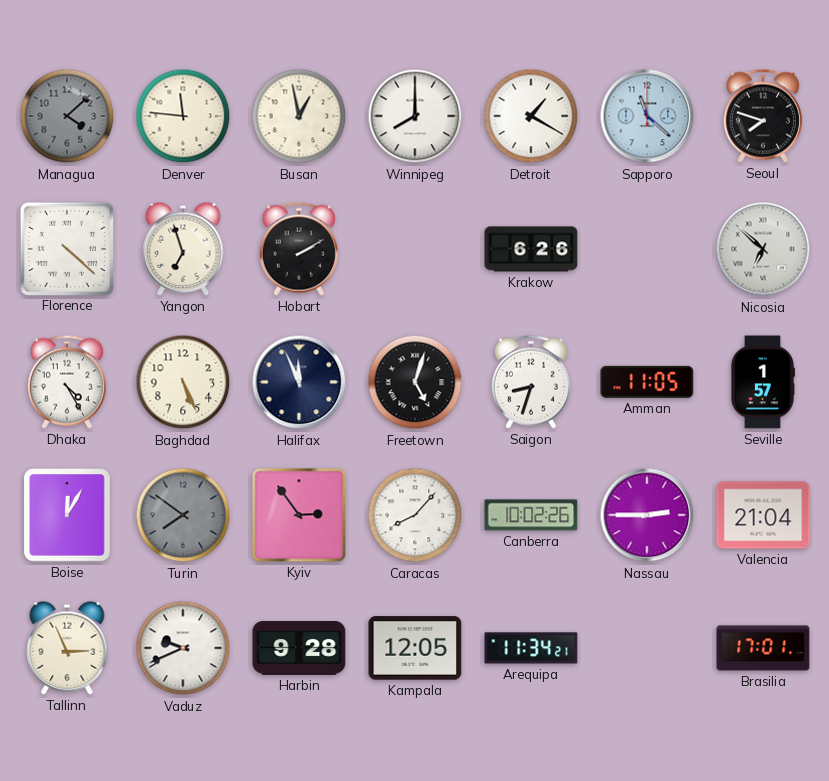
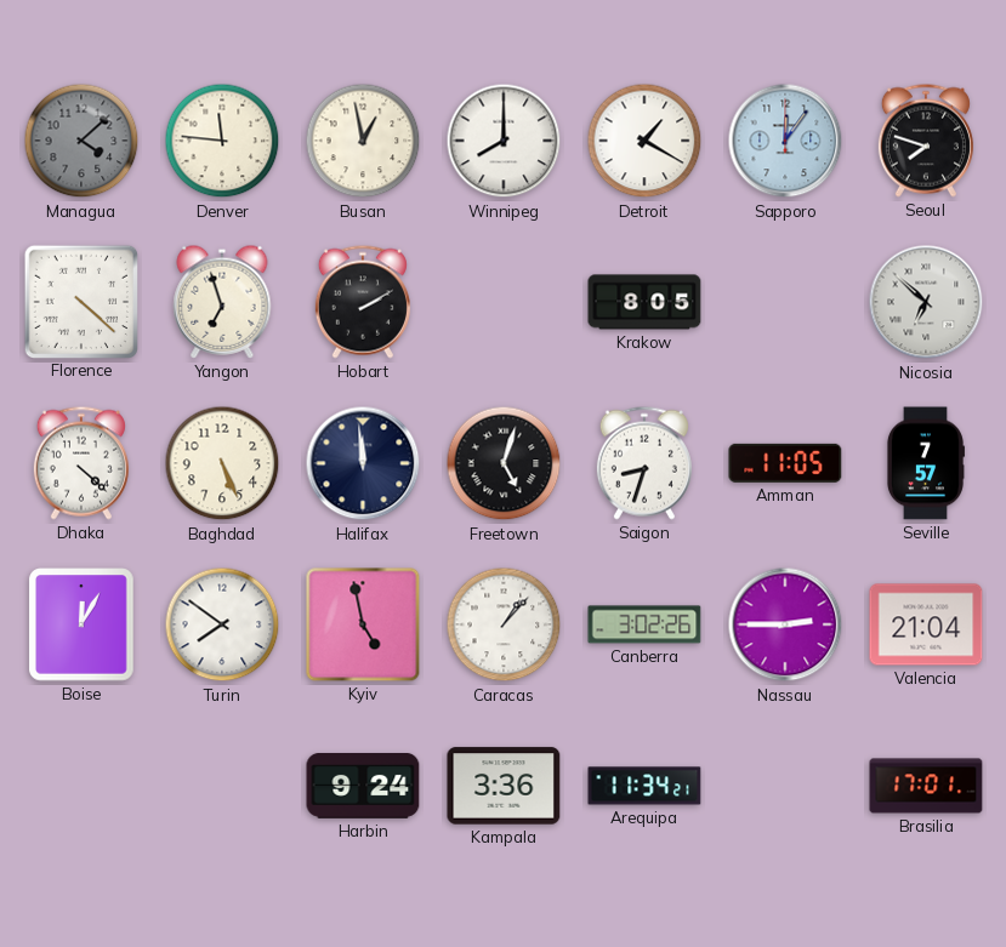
Sapporo: 11:22 -> 12:06 (785, 141)
Krakow: 6:26 -> 8:05 (644, 302)
Dhaka: 4:25 -> 4:22 (81, 463)
Halifax: 11:56 -> 11:59 (363, 463)
Seville: 1:57 -> 7:57 (925, 463)
Turin dial: grey -> white (222, 624)
Kyiv: 2:54 -> 4:58 (363, 624)
Caracas: 8:07 -> 1:07 (504, 624)
Canberra: 10:02 -> 3:02 (644, 624)
Tallinn: 2:56 -> none (67, 648)
Vaduz: 9:41 -> none (183, 648)
Harbin: 9:28 -> 9:24 (363, 787)
Kampala: 12:05 -> 3:36 (504, 786)
